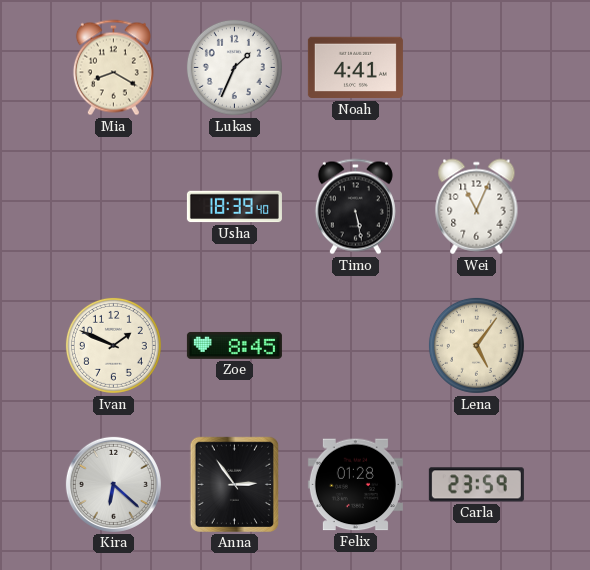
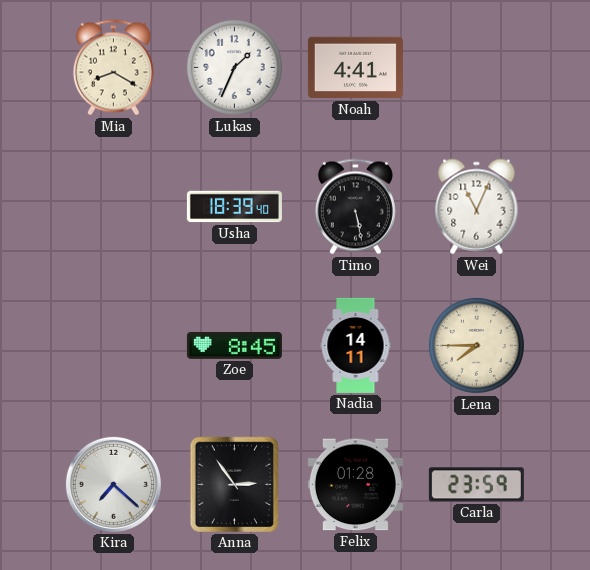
Ivan: 1:49 -> none (113, 345)
Nadia: none -> 14:11 (356, 345)
Lena: 5:06 -> 7:45 (476, 345)
Kira: 6:22 -> 7:22 (113, 484)
